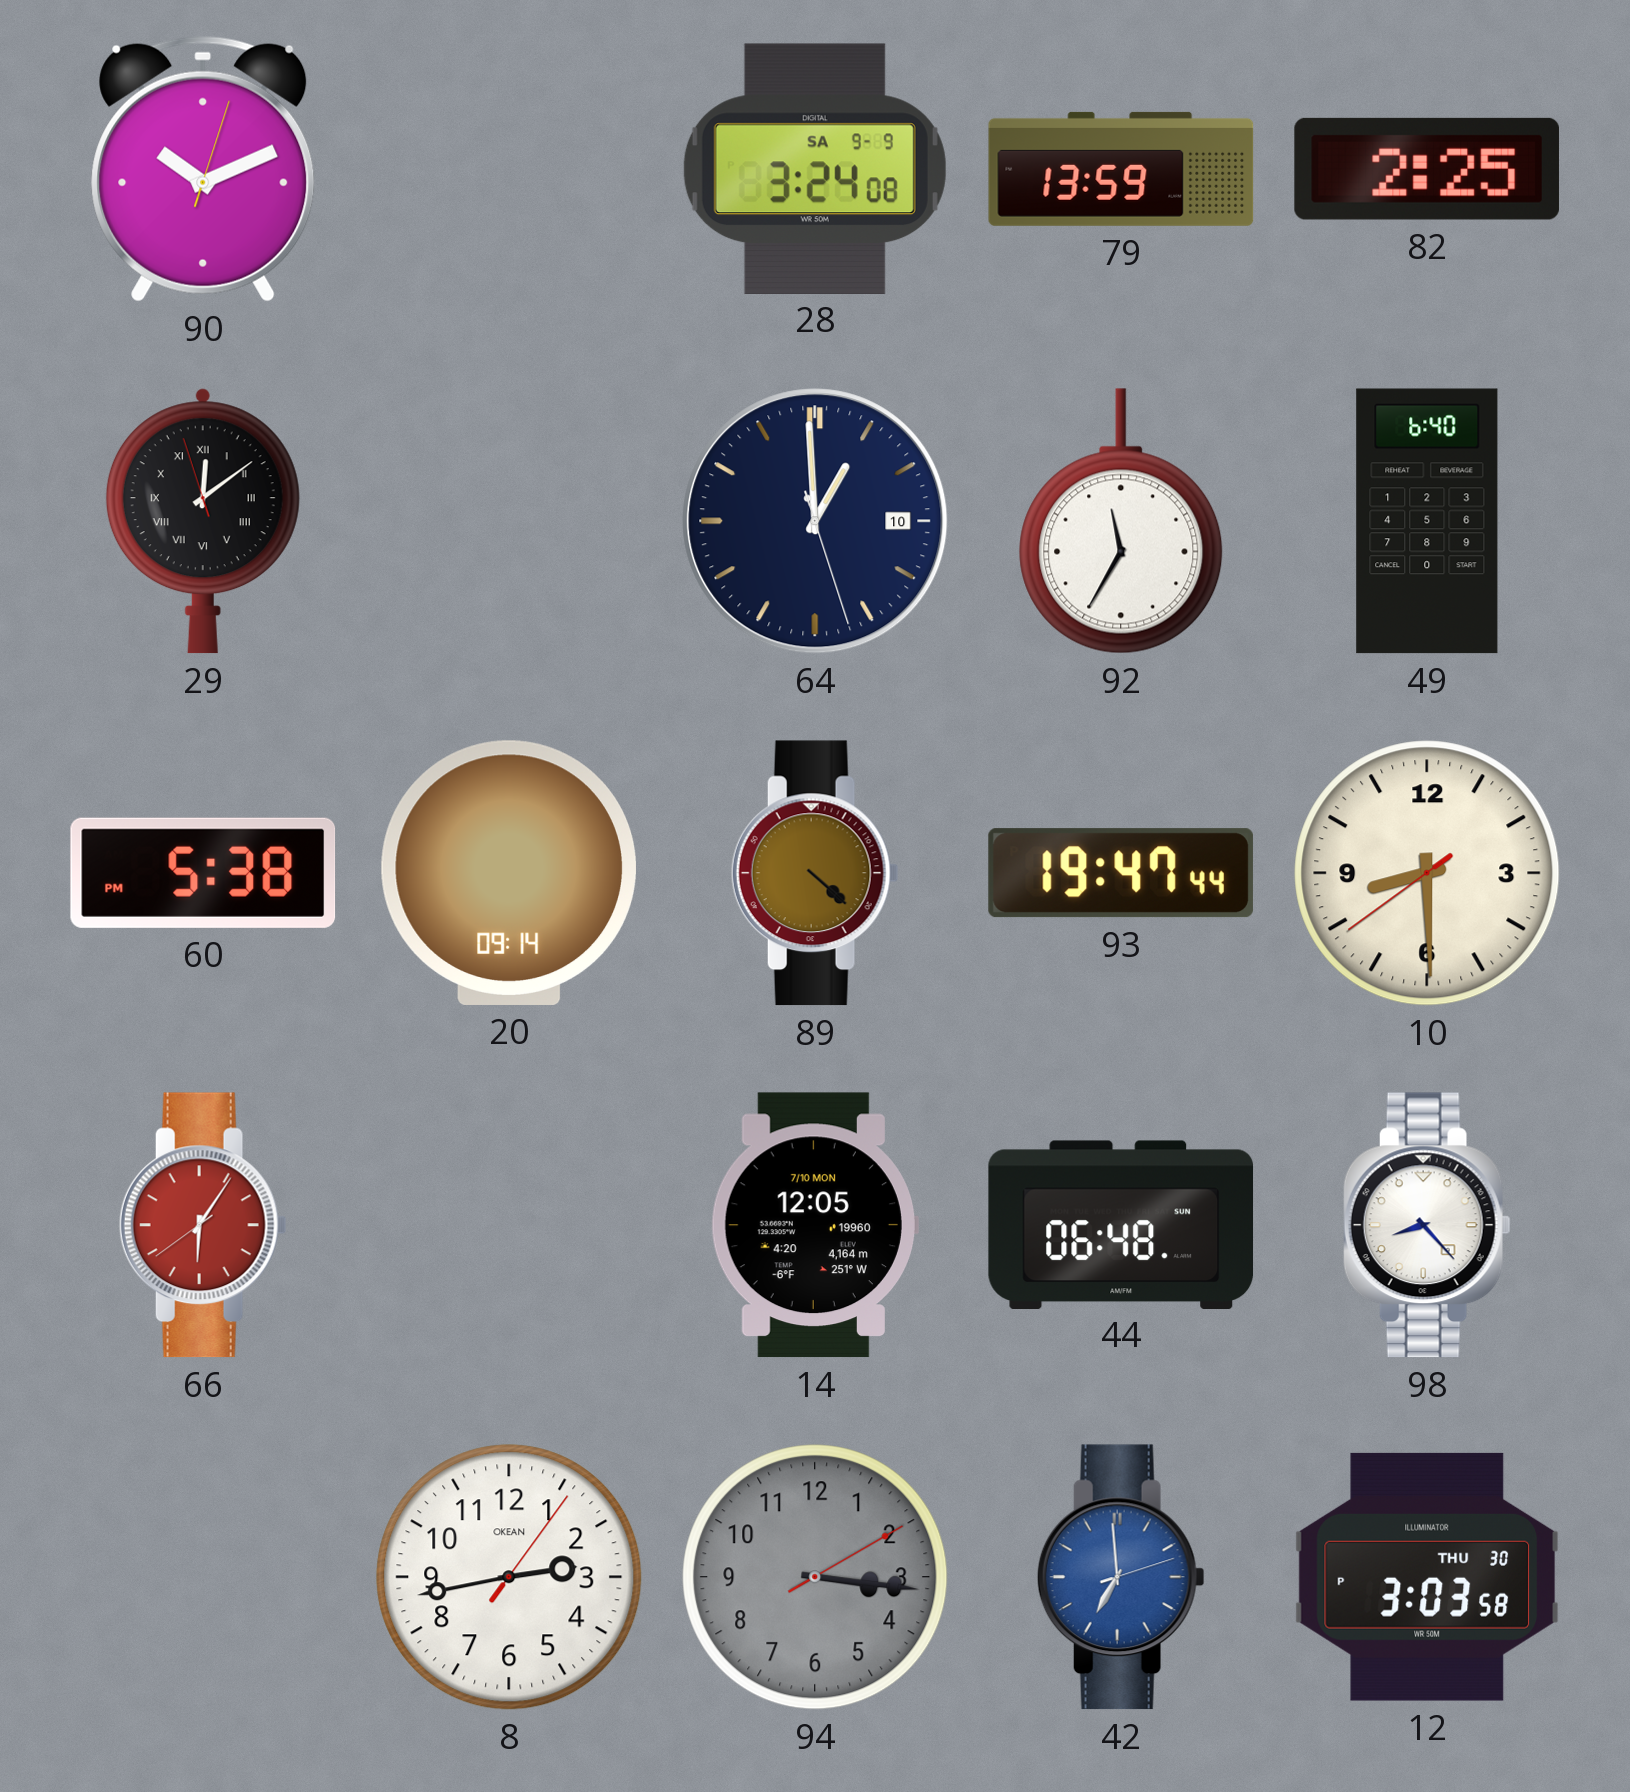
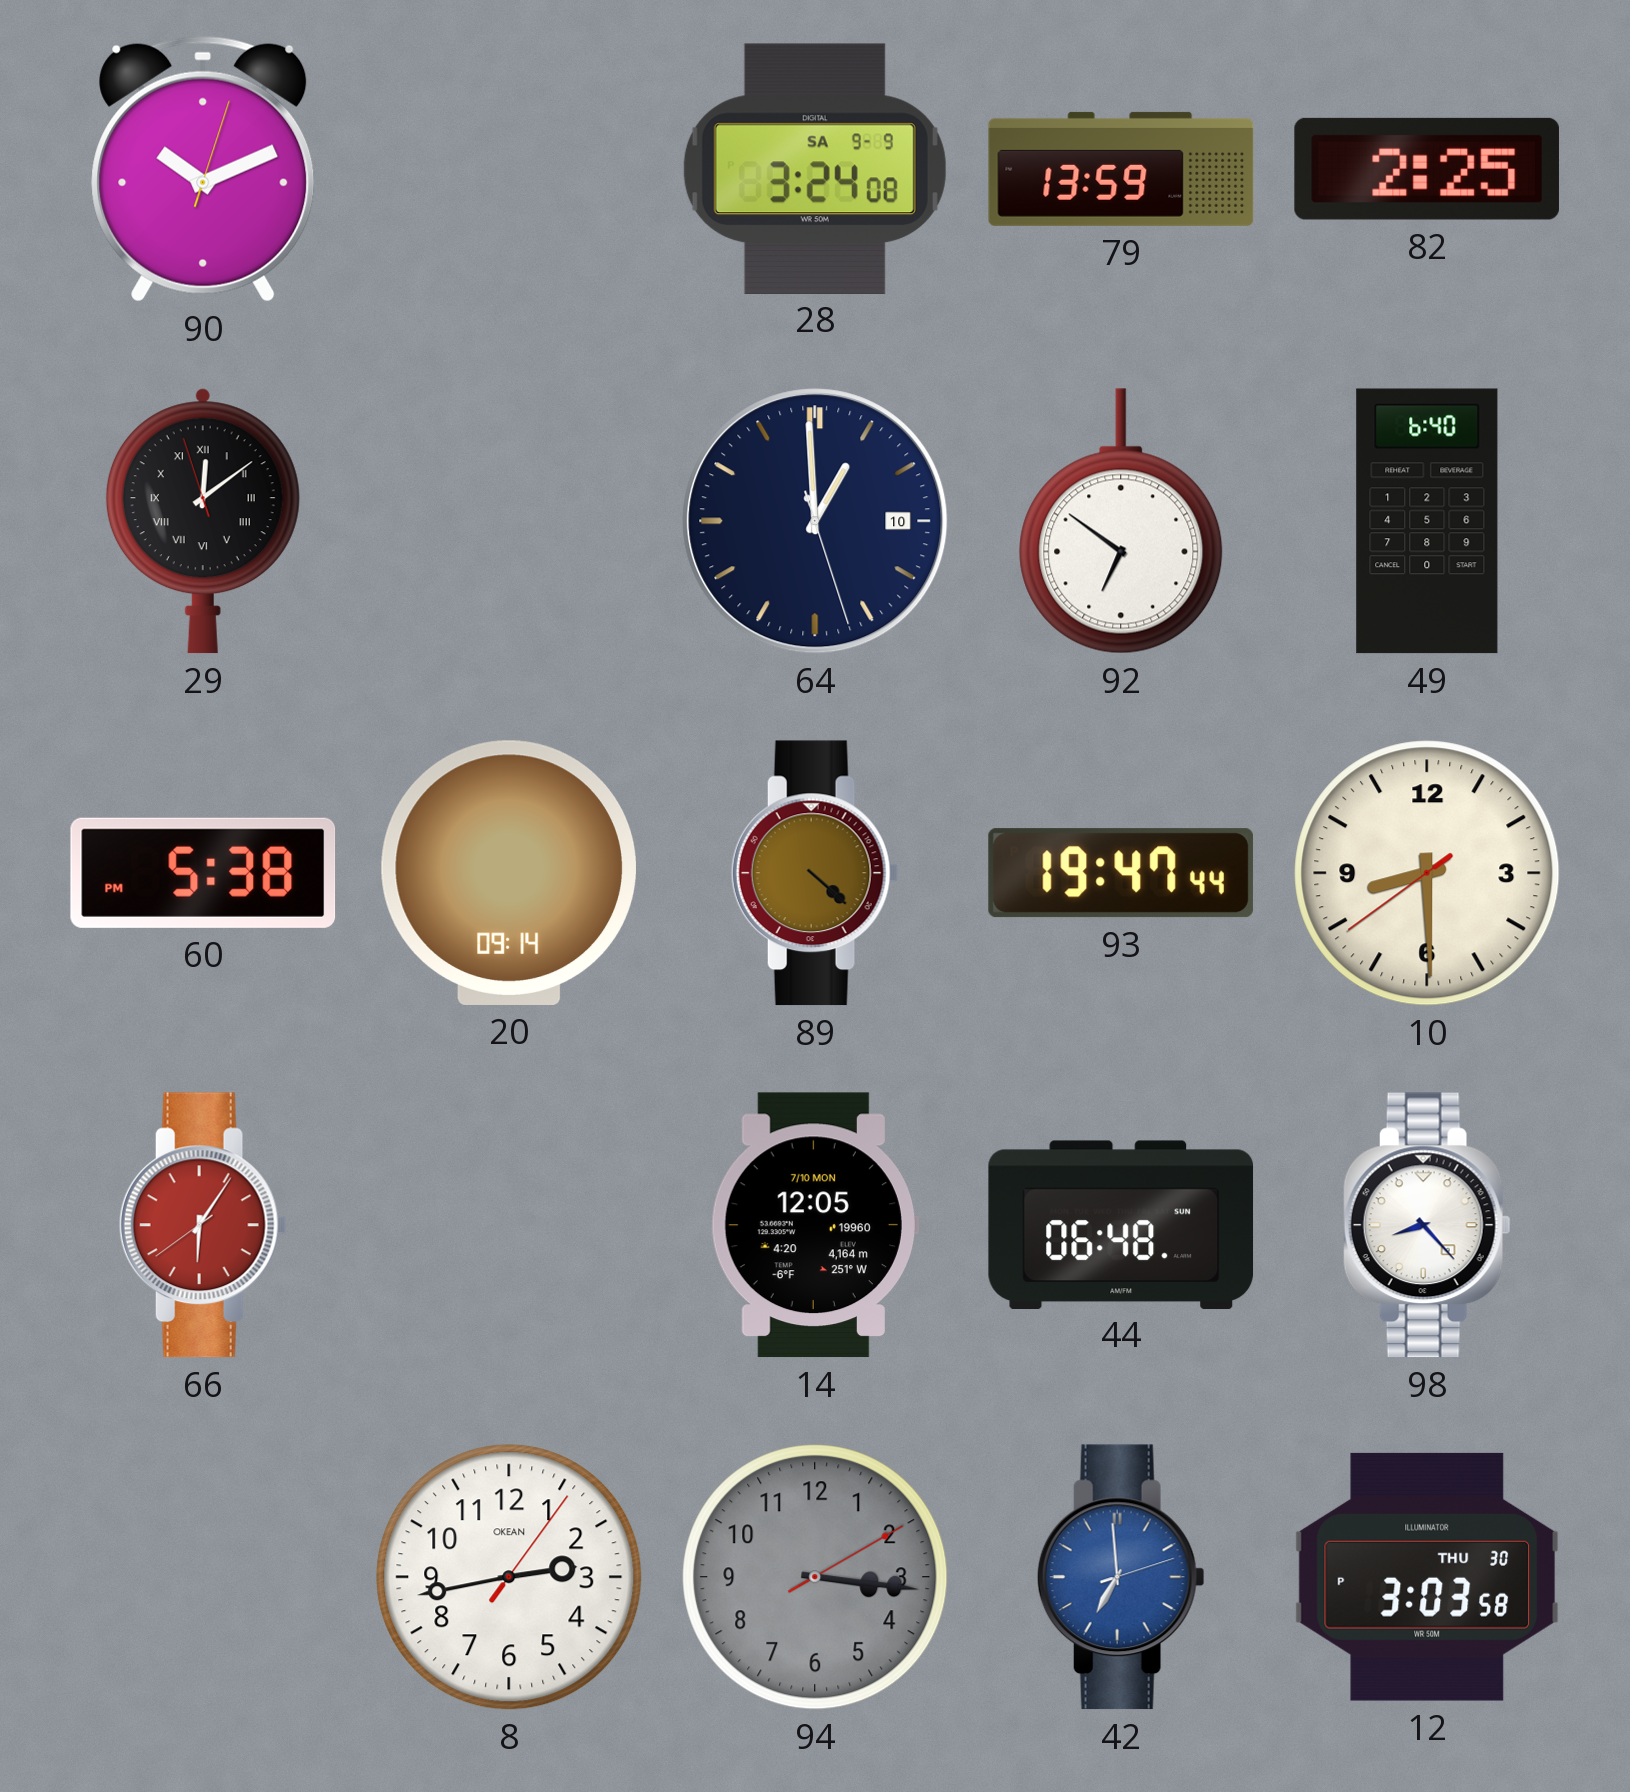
92: 11:35 -> 6:51 (1121, 521)
